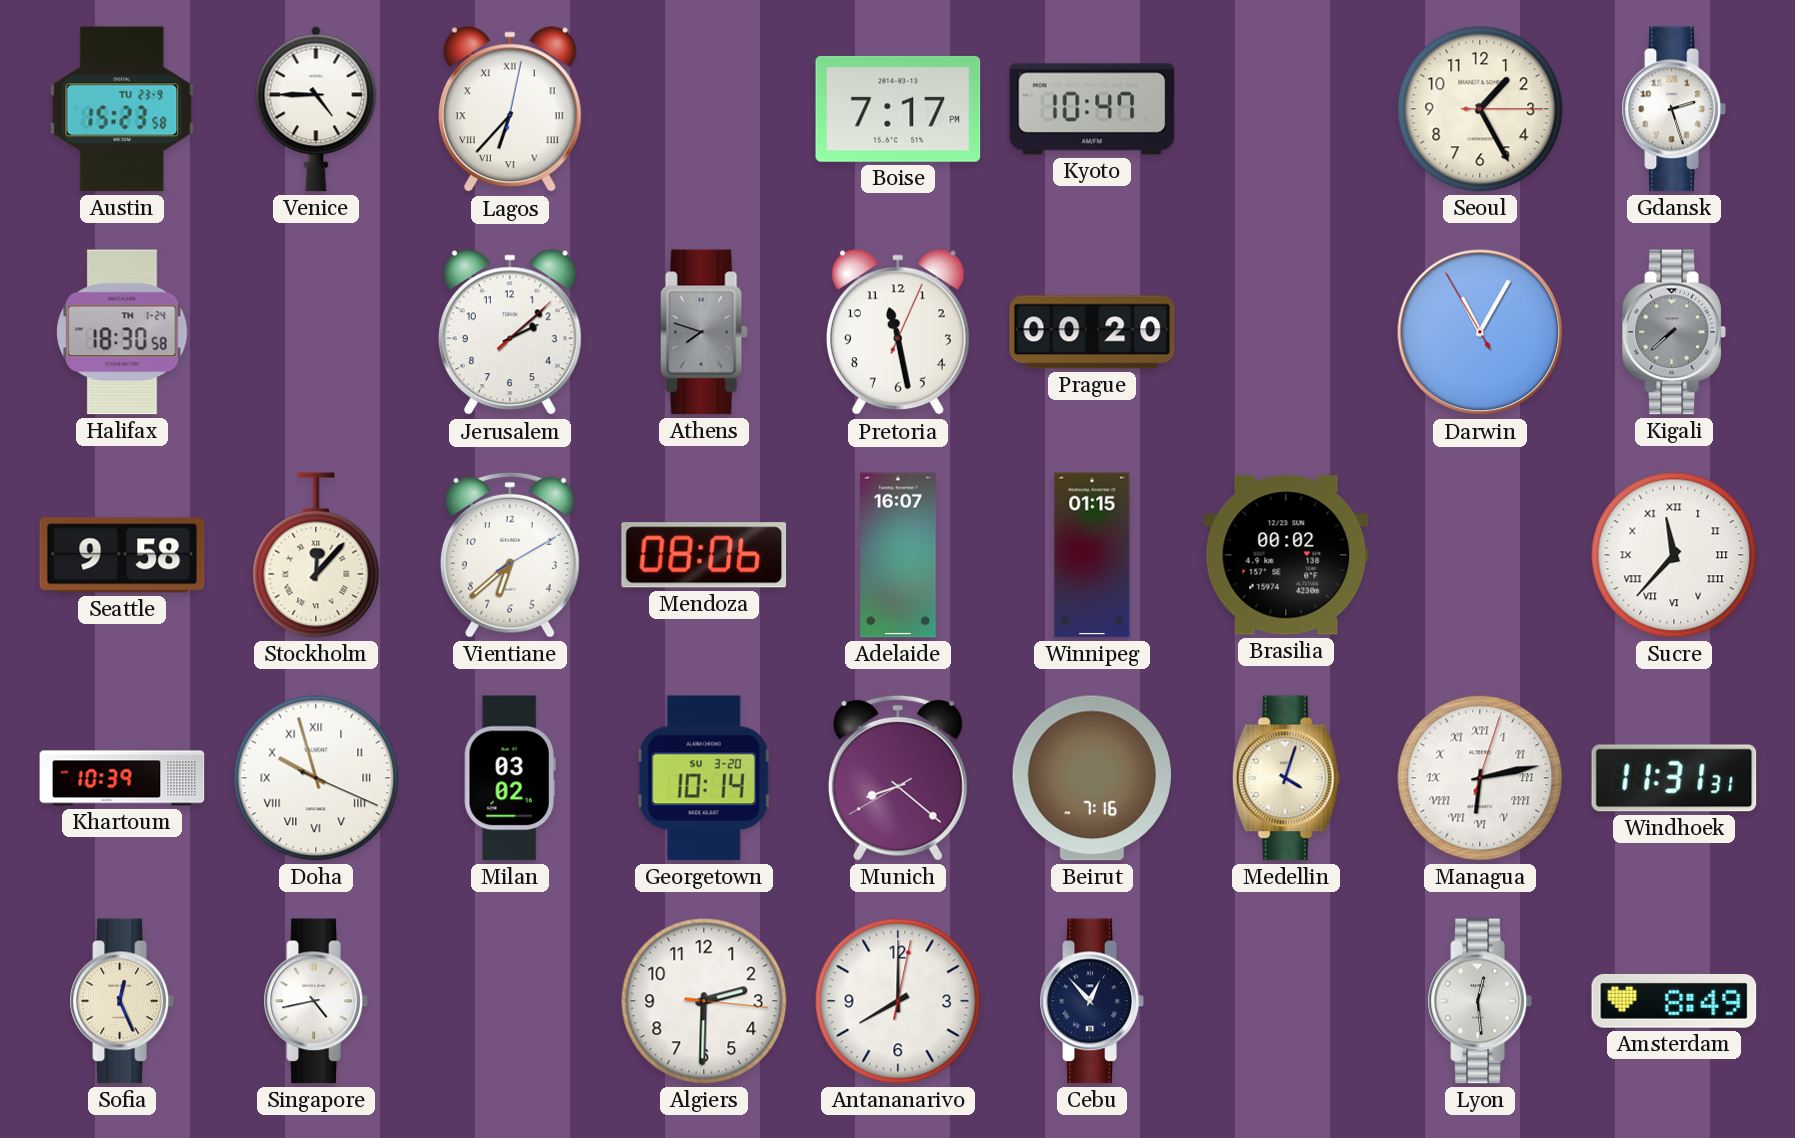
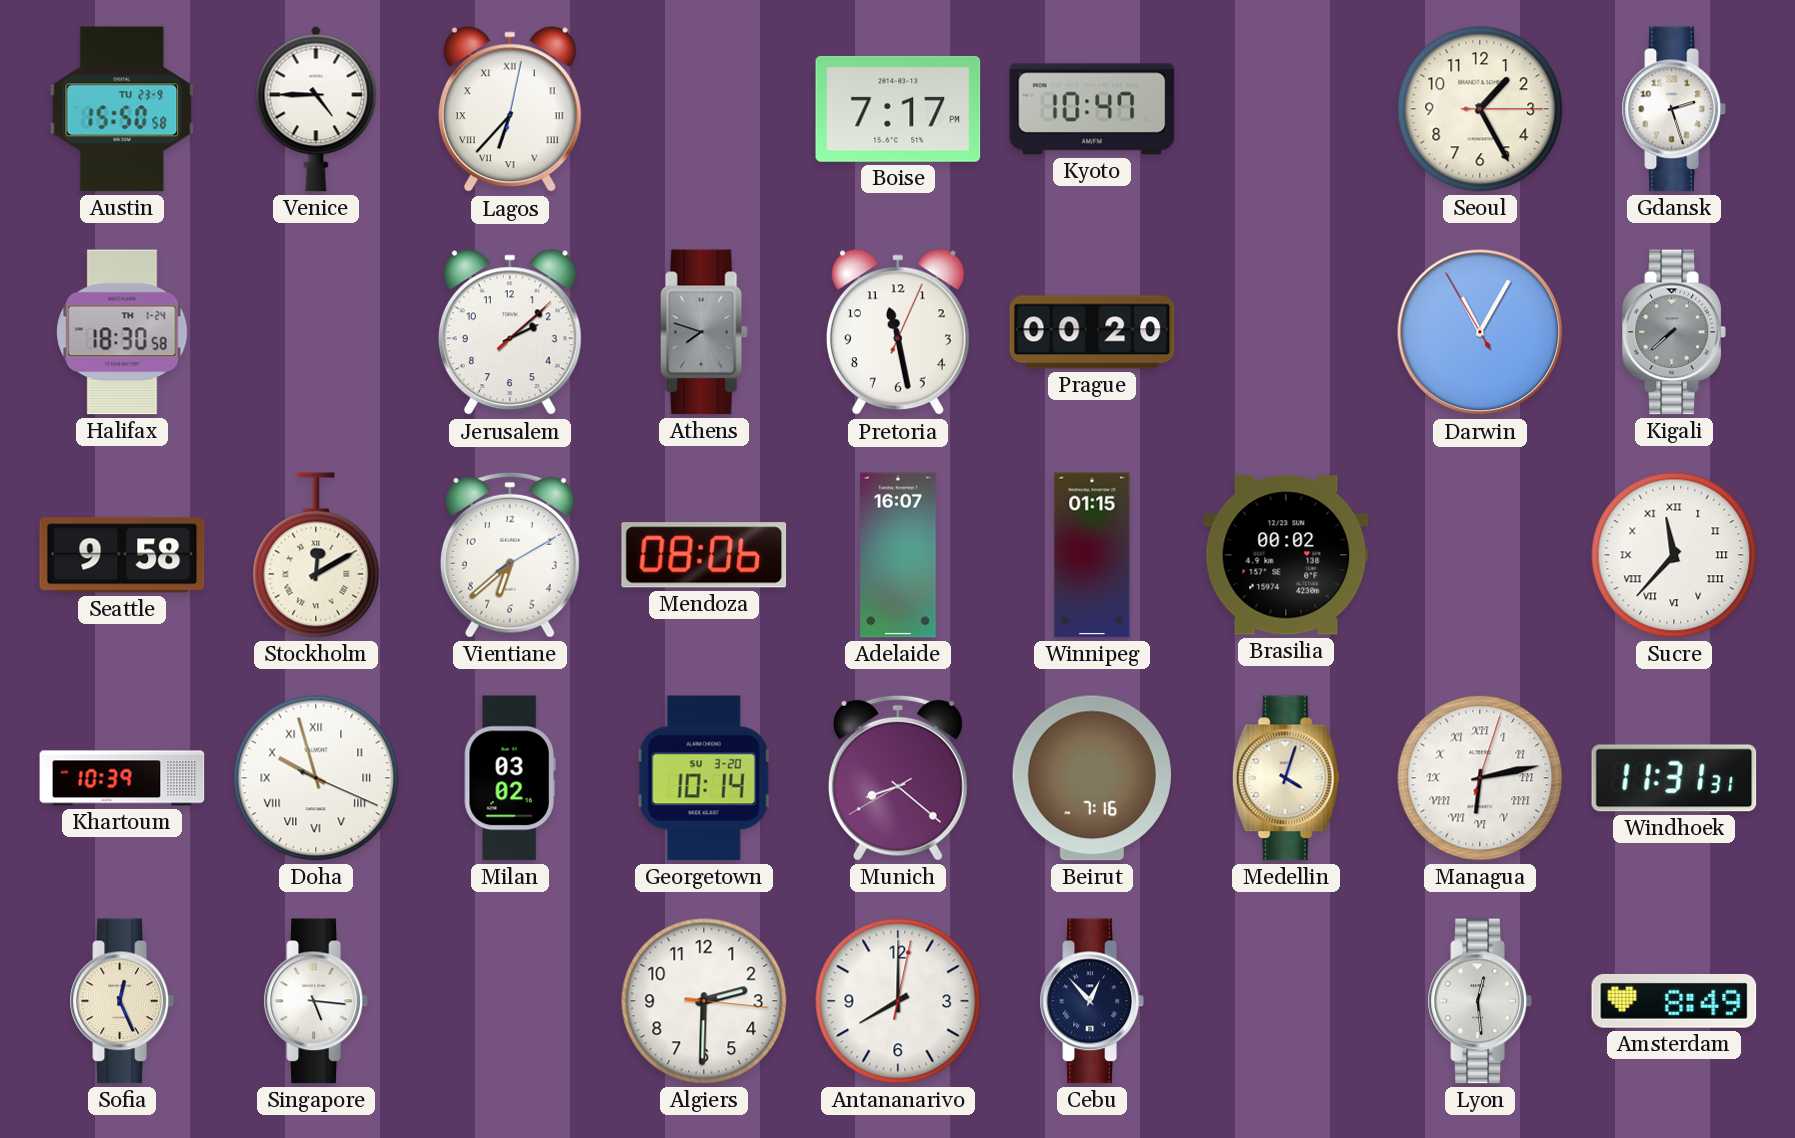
Austin: 15:23 -> 15:50 (122, 109)
Stockholm: 12:07 -> 12:10 (316, 555)
Singapore: 4:43 -> 5:16 (316, 1001)
